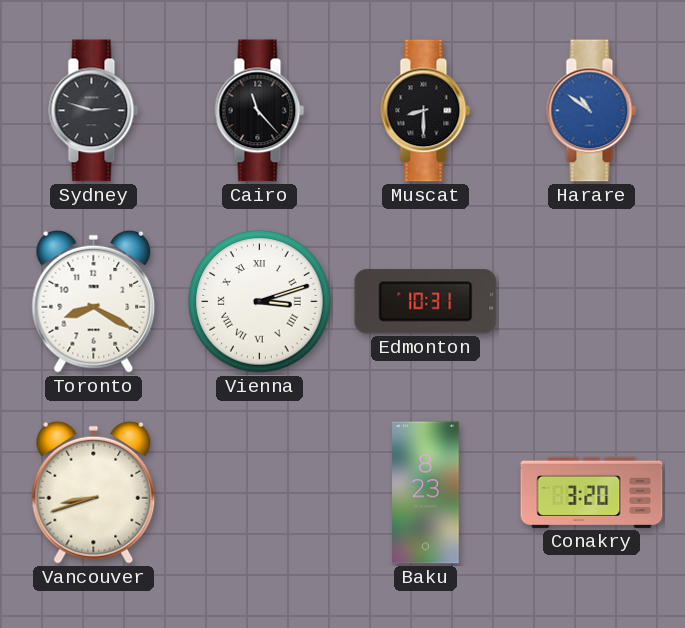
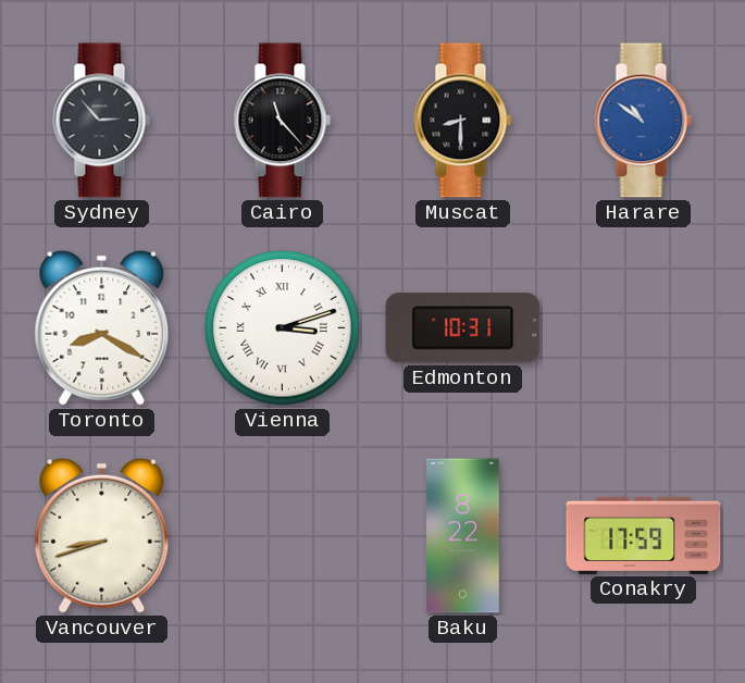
Sydney: 2:48 -> 2:53 (102, 121)
Baku: 8:23 -> 8:22 (463, 536)
Conakry: 3:20 -> 17:59 (644, 535)
